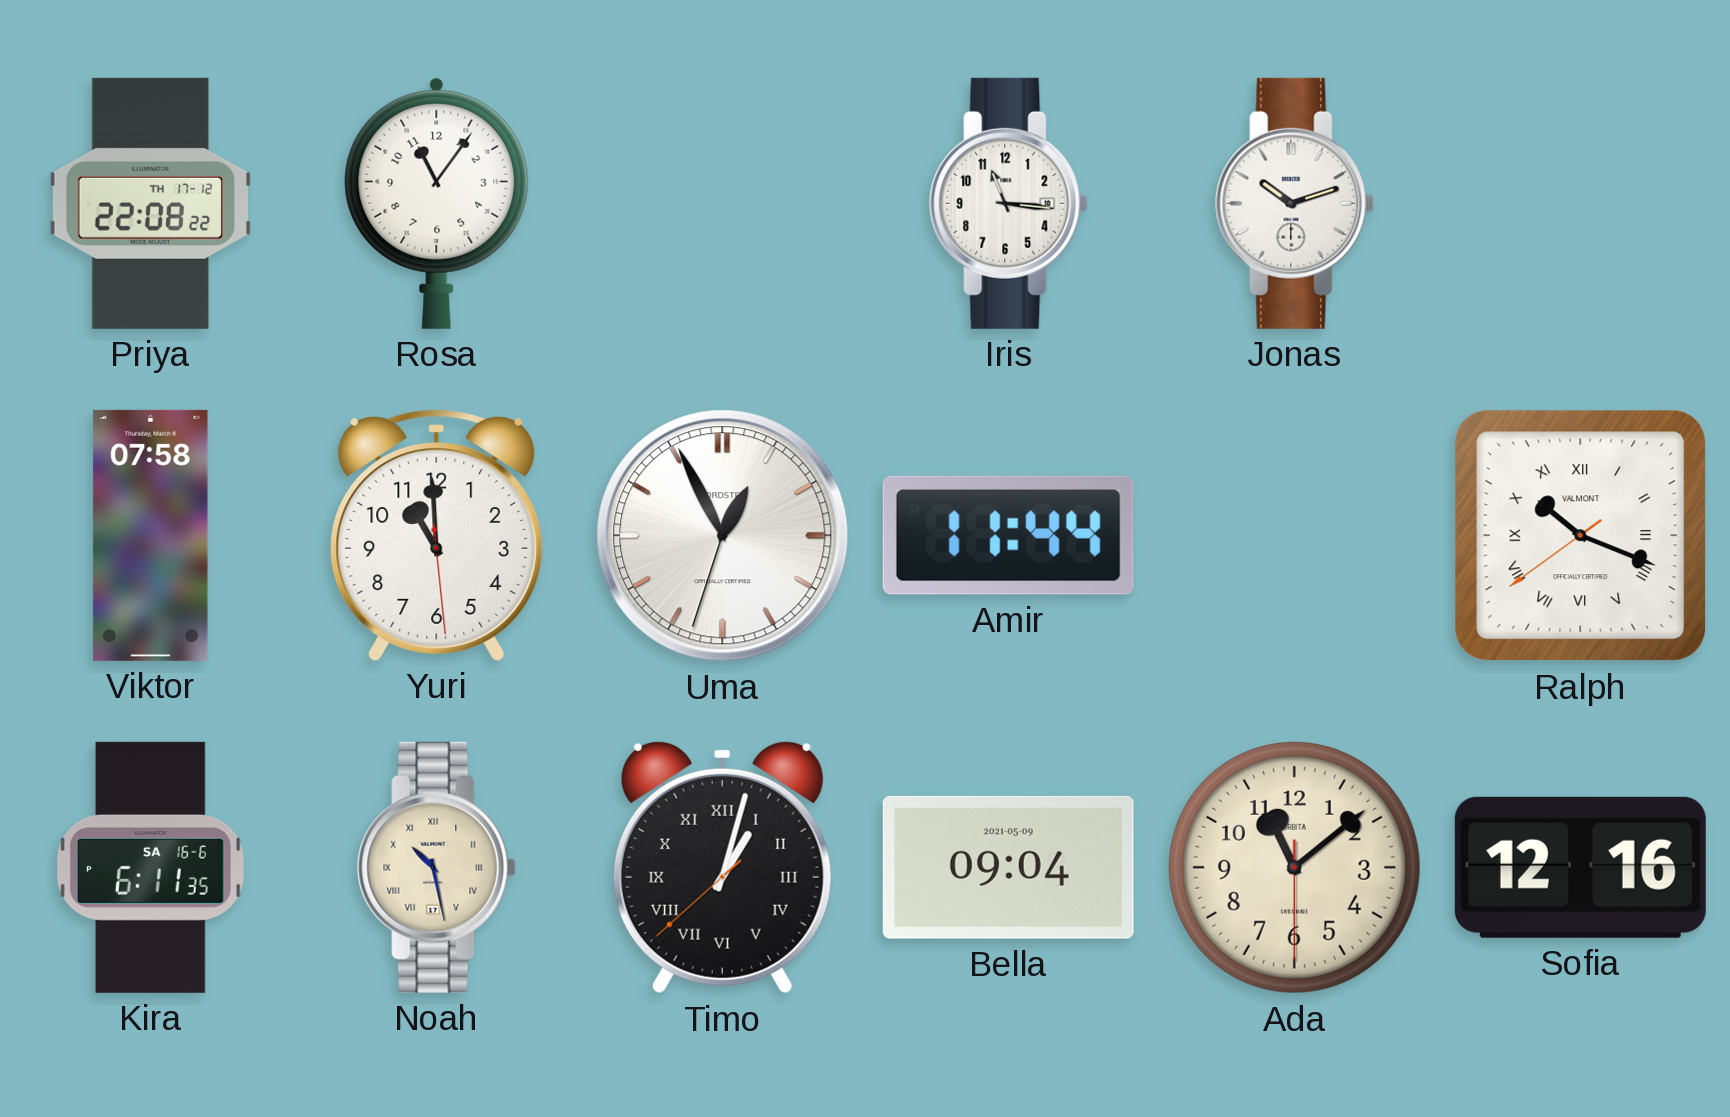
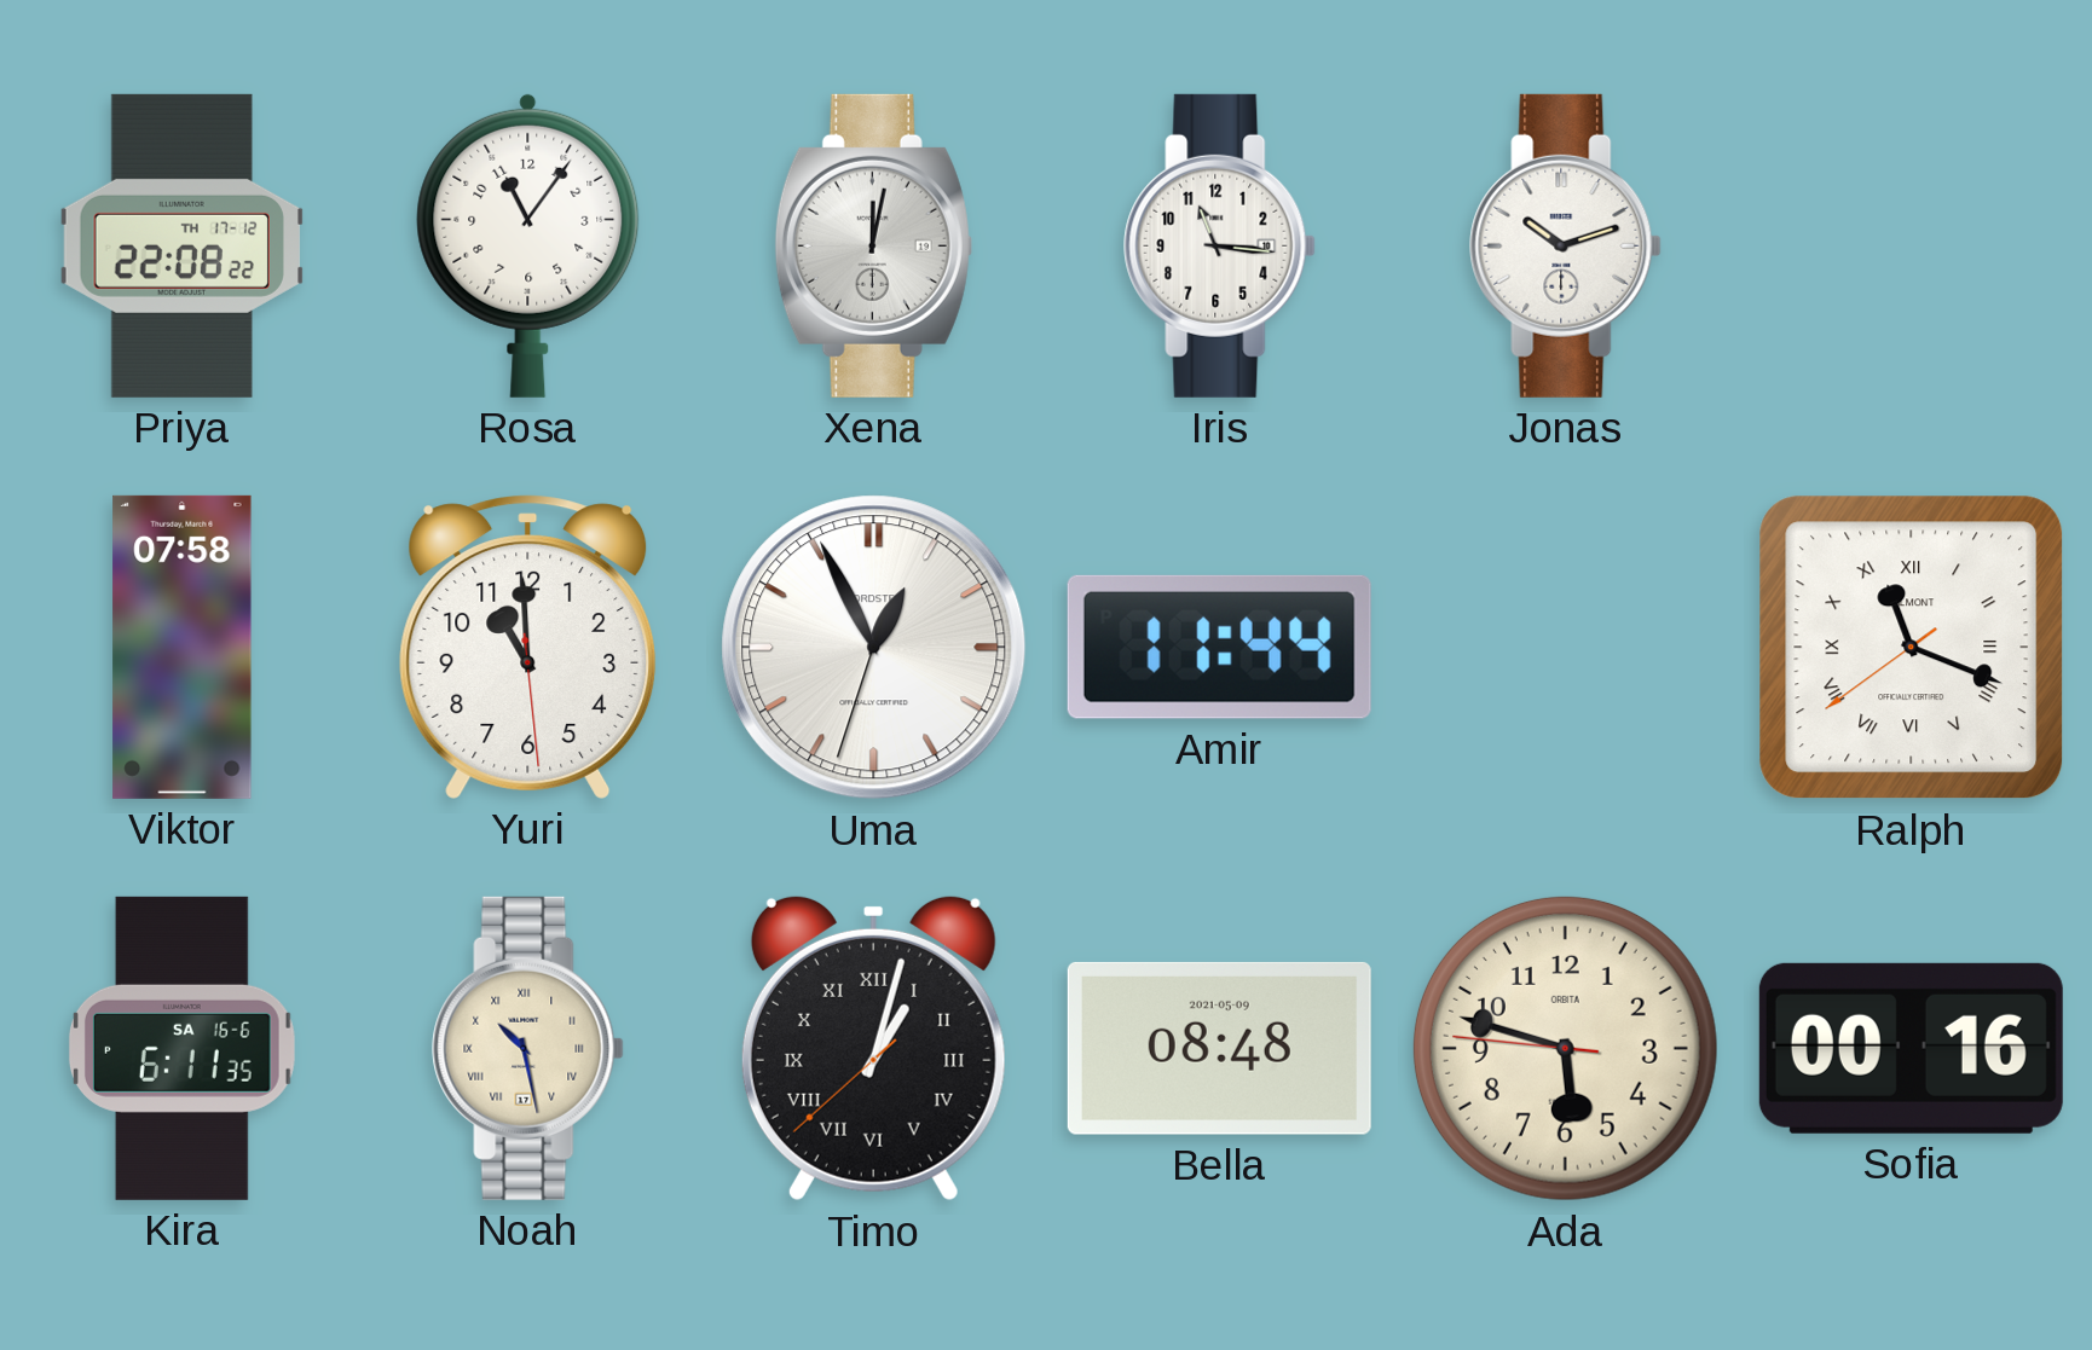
Xena: none -> 12:02 (873, 245)
Ralph: 10:18 -> 11:18 (1912, 648)
Bella: 09:04 -> 08:48 (1219, 1048)
Ada: 11:08 -> 5:47 (1565, 1048)
Sofia: 12:16 -> 00:16 (1911, 1048)
